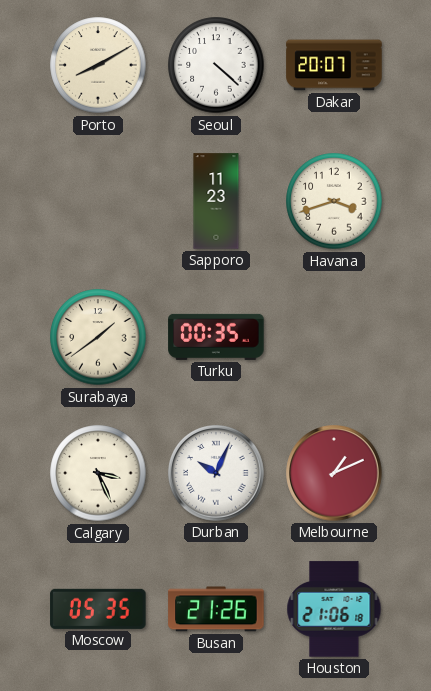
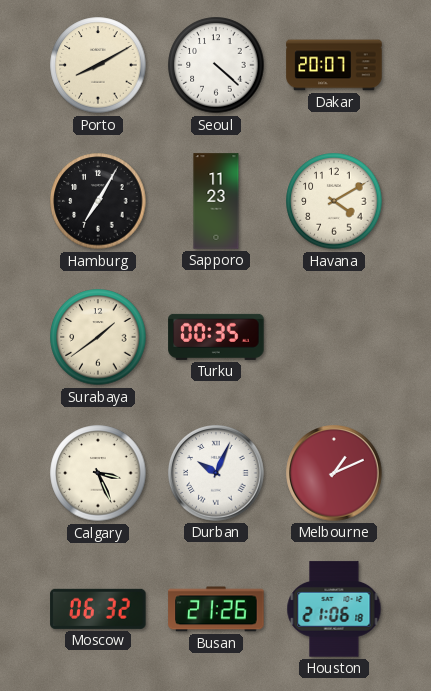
Hamburg: none -> 7:05 (98, 201)
Havana: 3:42 -> 4:10 (334, 201)
Moscow: 05:35 -> 06:32 (98, 609)
